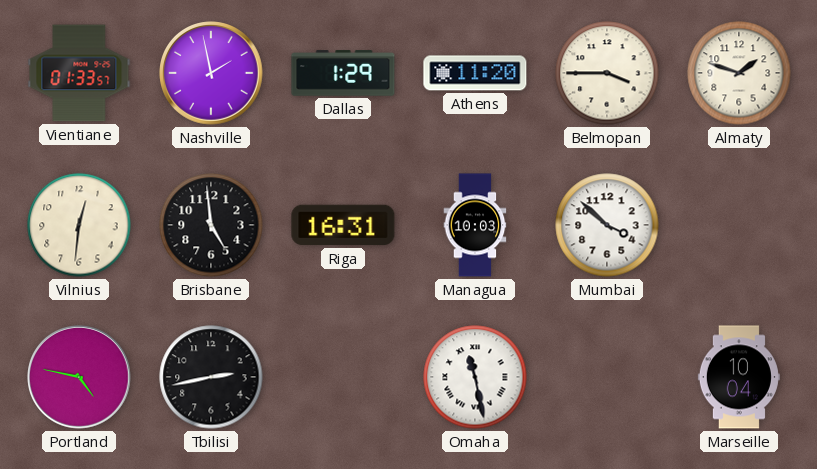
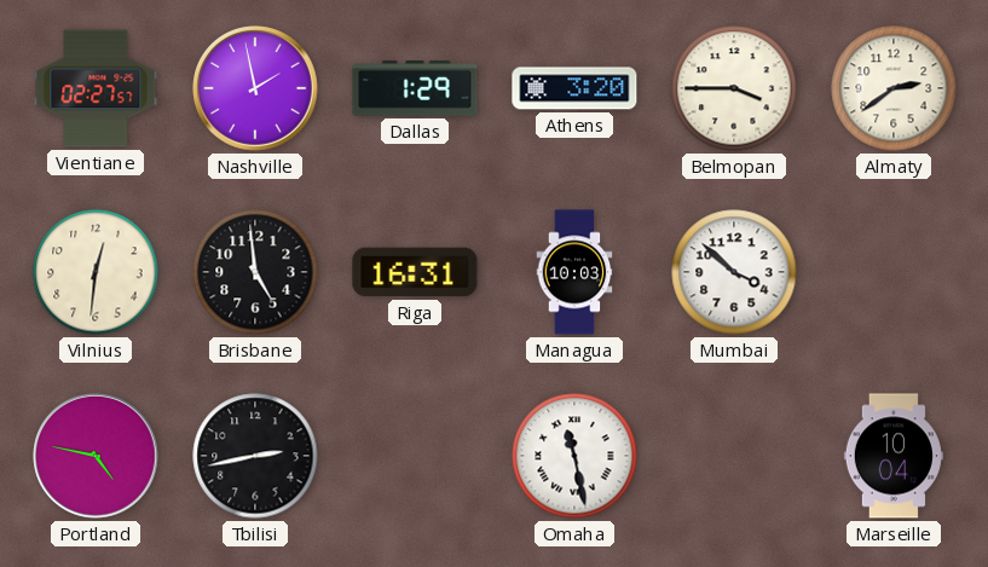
Vientiane: 01:33 -> 02:27 (96, 88)
Athens: 11:20 -> 3:20 (574, 88)
Almaty: 1:48 -> 2:39 (894, 88)
